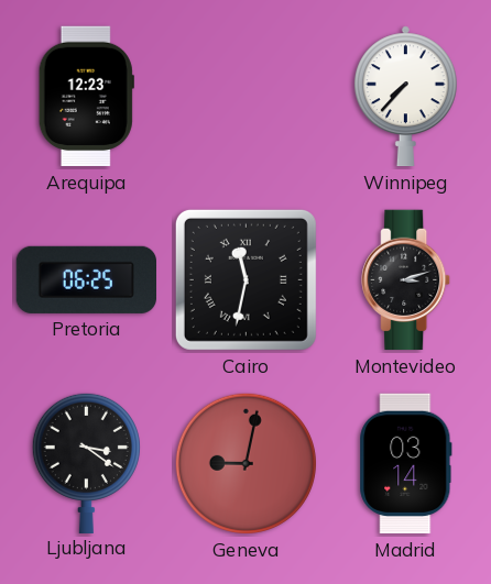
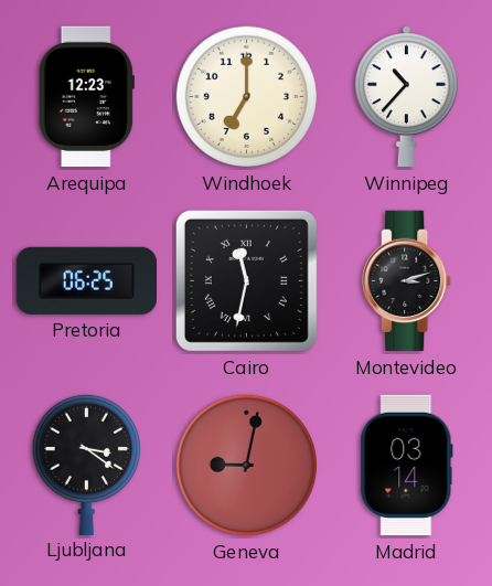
Windhoek: none -> 7:00 (246, 96)
Winnipeg: 7:37 -> 10:37 (406, 97)
